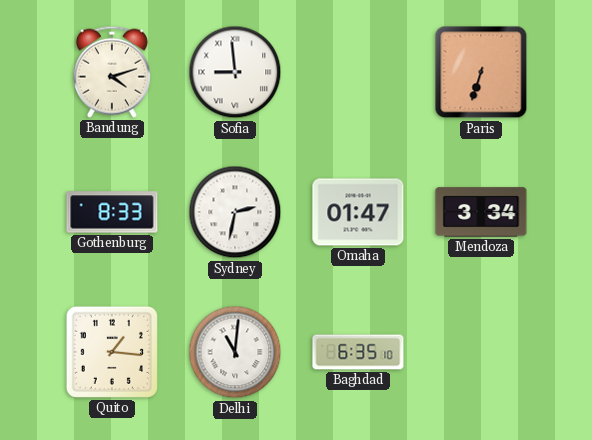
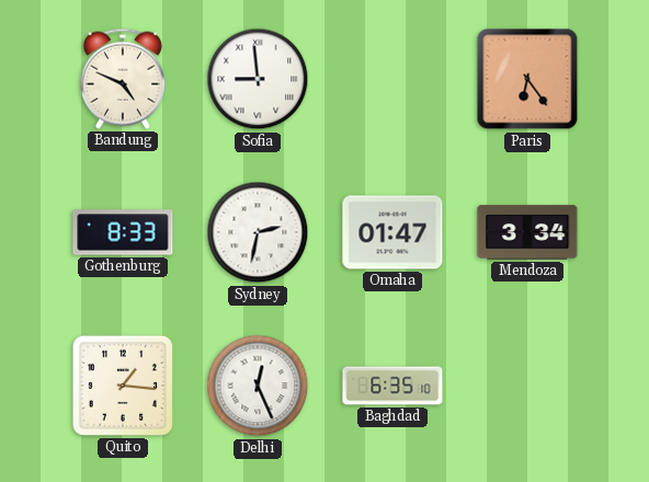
Bandung: 4:12 -> 4:49 (123, 79)
Paris: 6:33 -> 6:24 (527, 79)
Delhi: 11:01 -> 12:26 (258, 386)
